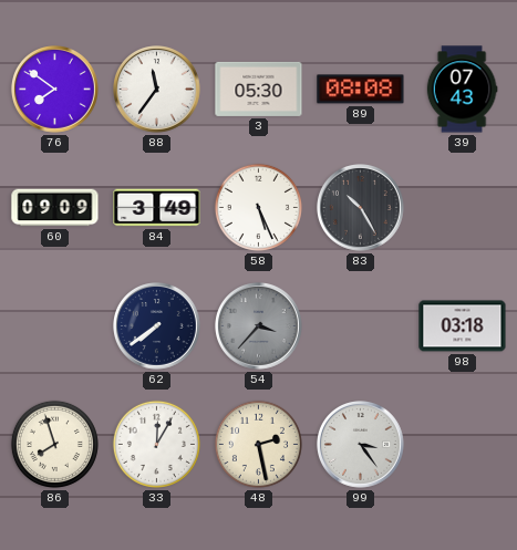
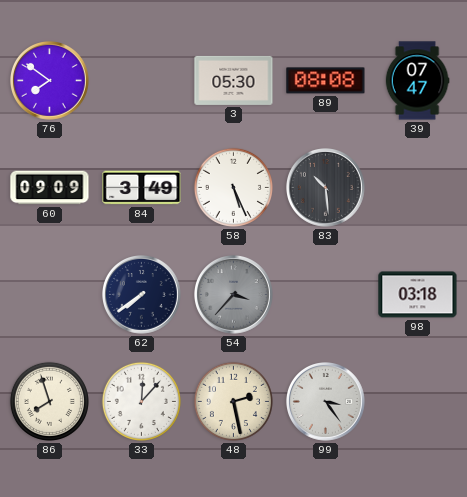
88: 11:36 -> none (157, 90)
39: 07:43 -> 07:47 (417, 81)
83: 10:25 -> 10:29 (326, 188)
33: 12:05 -> 12:07 (141, 401)
